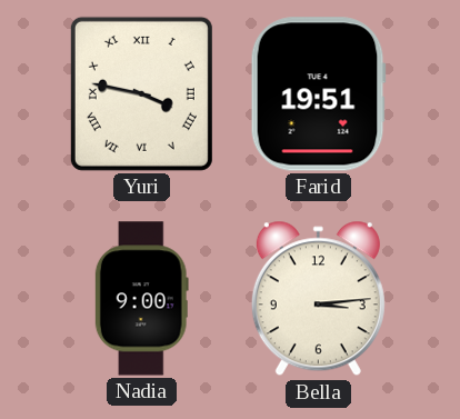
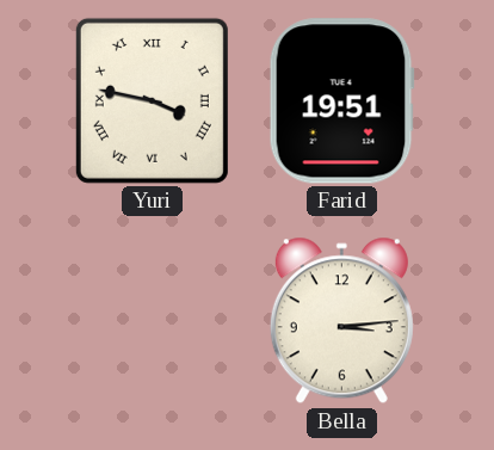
Nadia: 9:00 -> none (141, 299)
